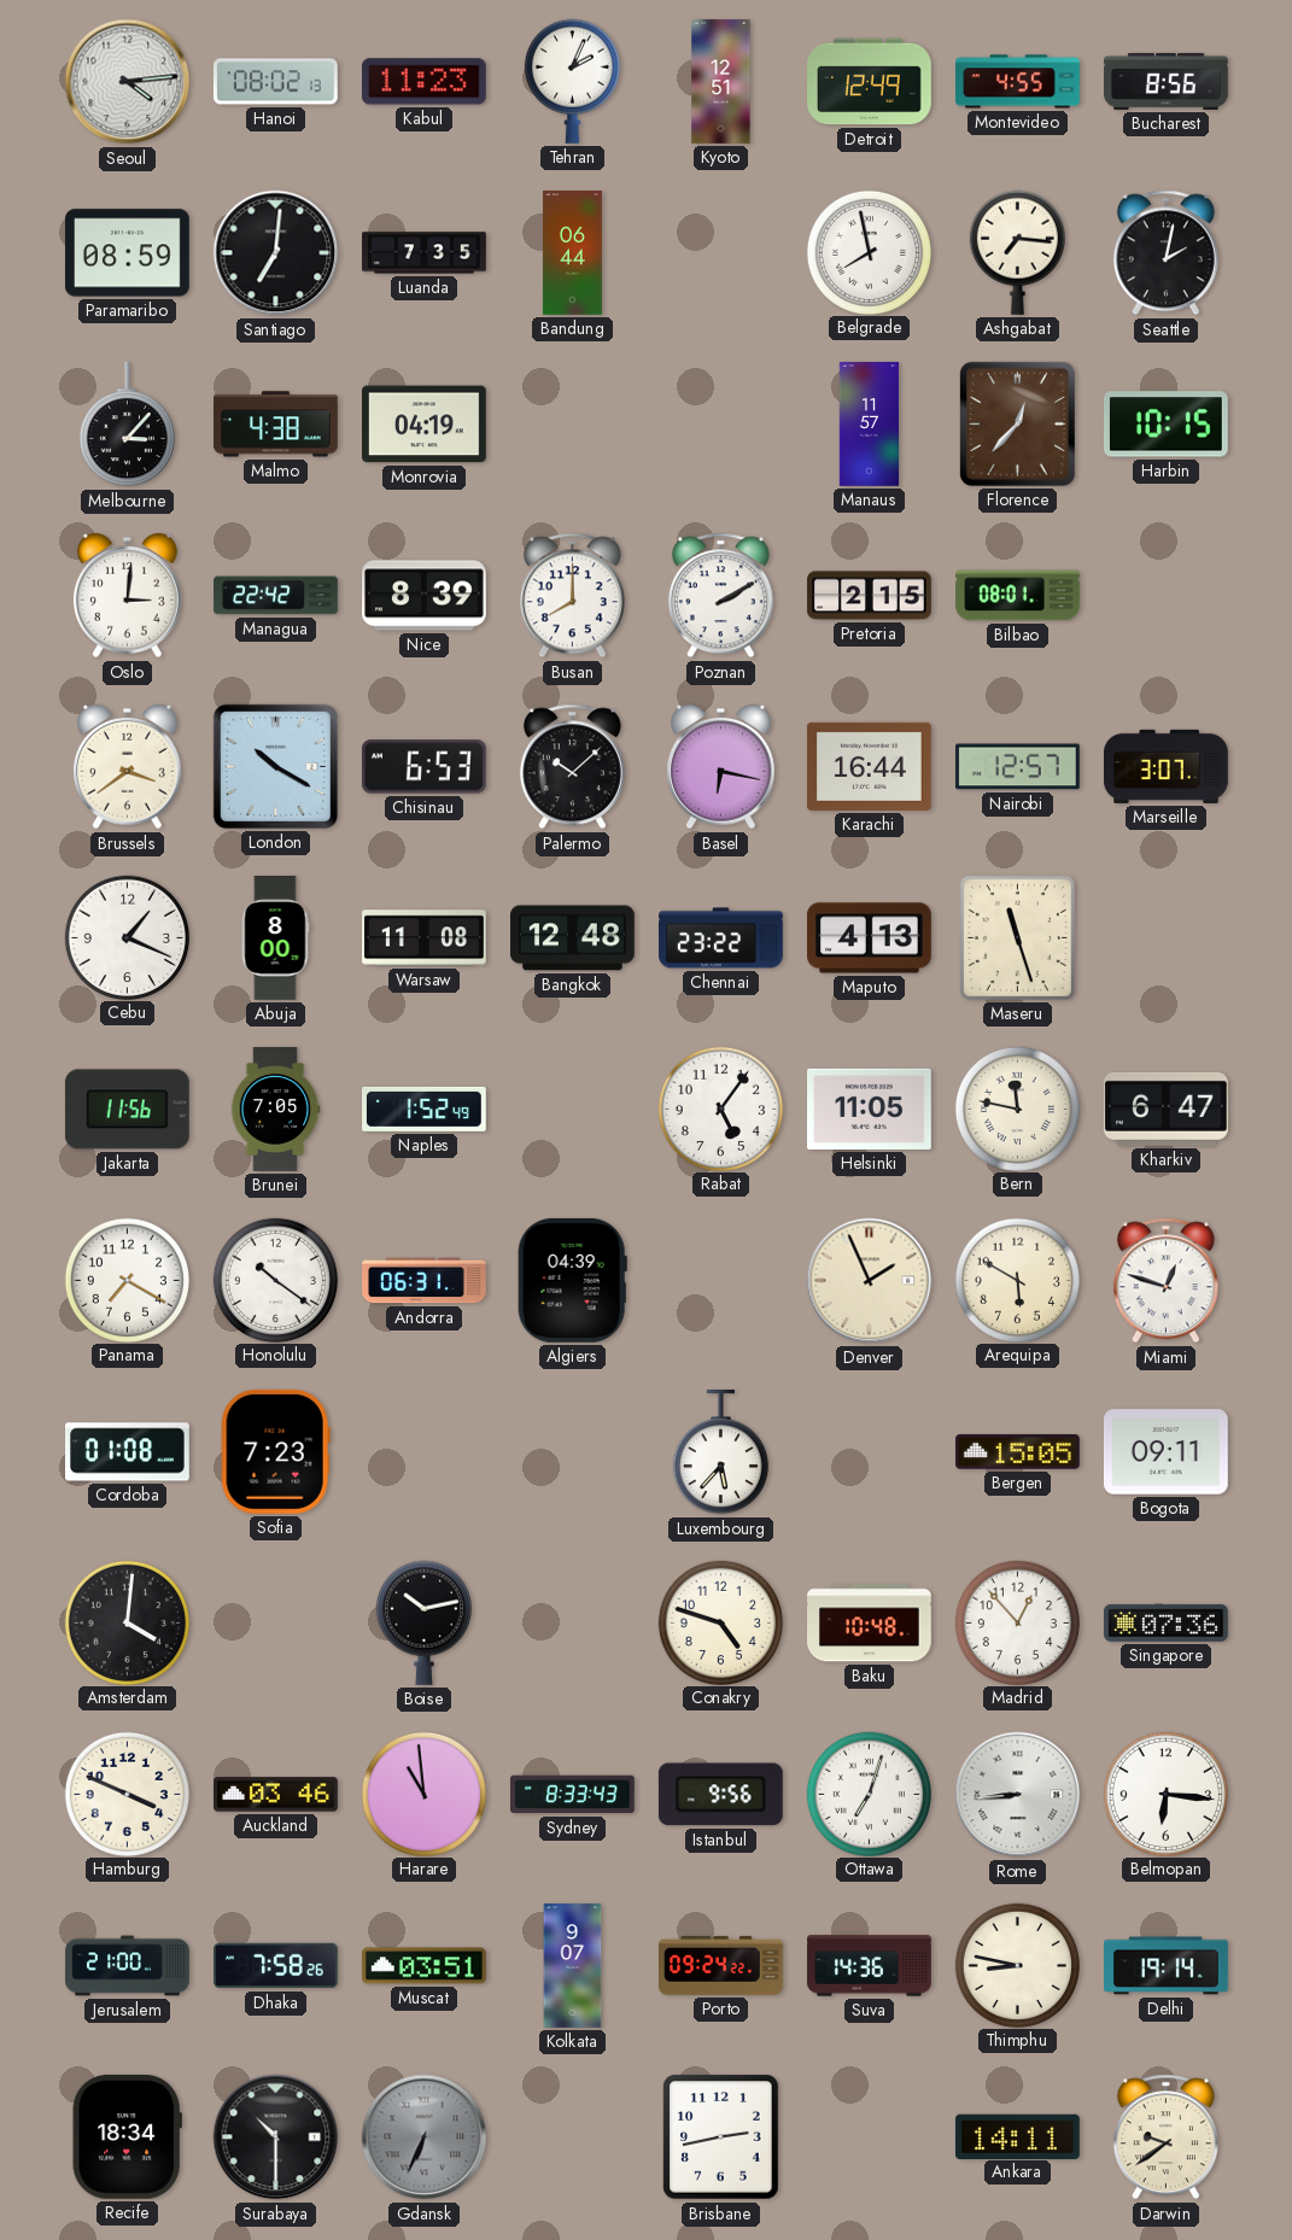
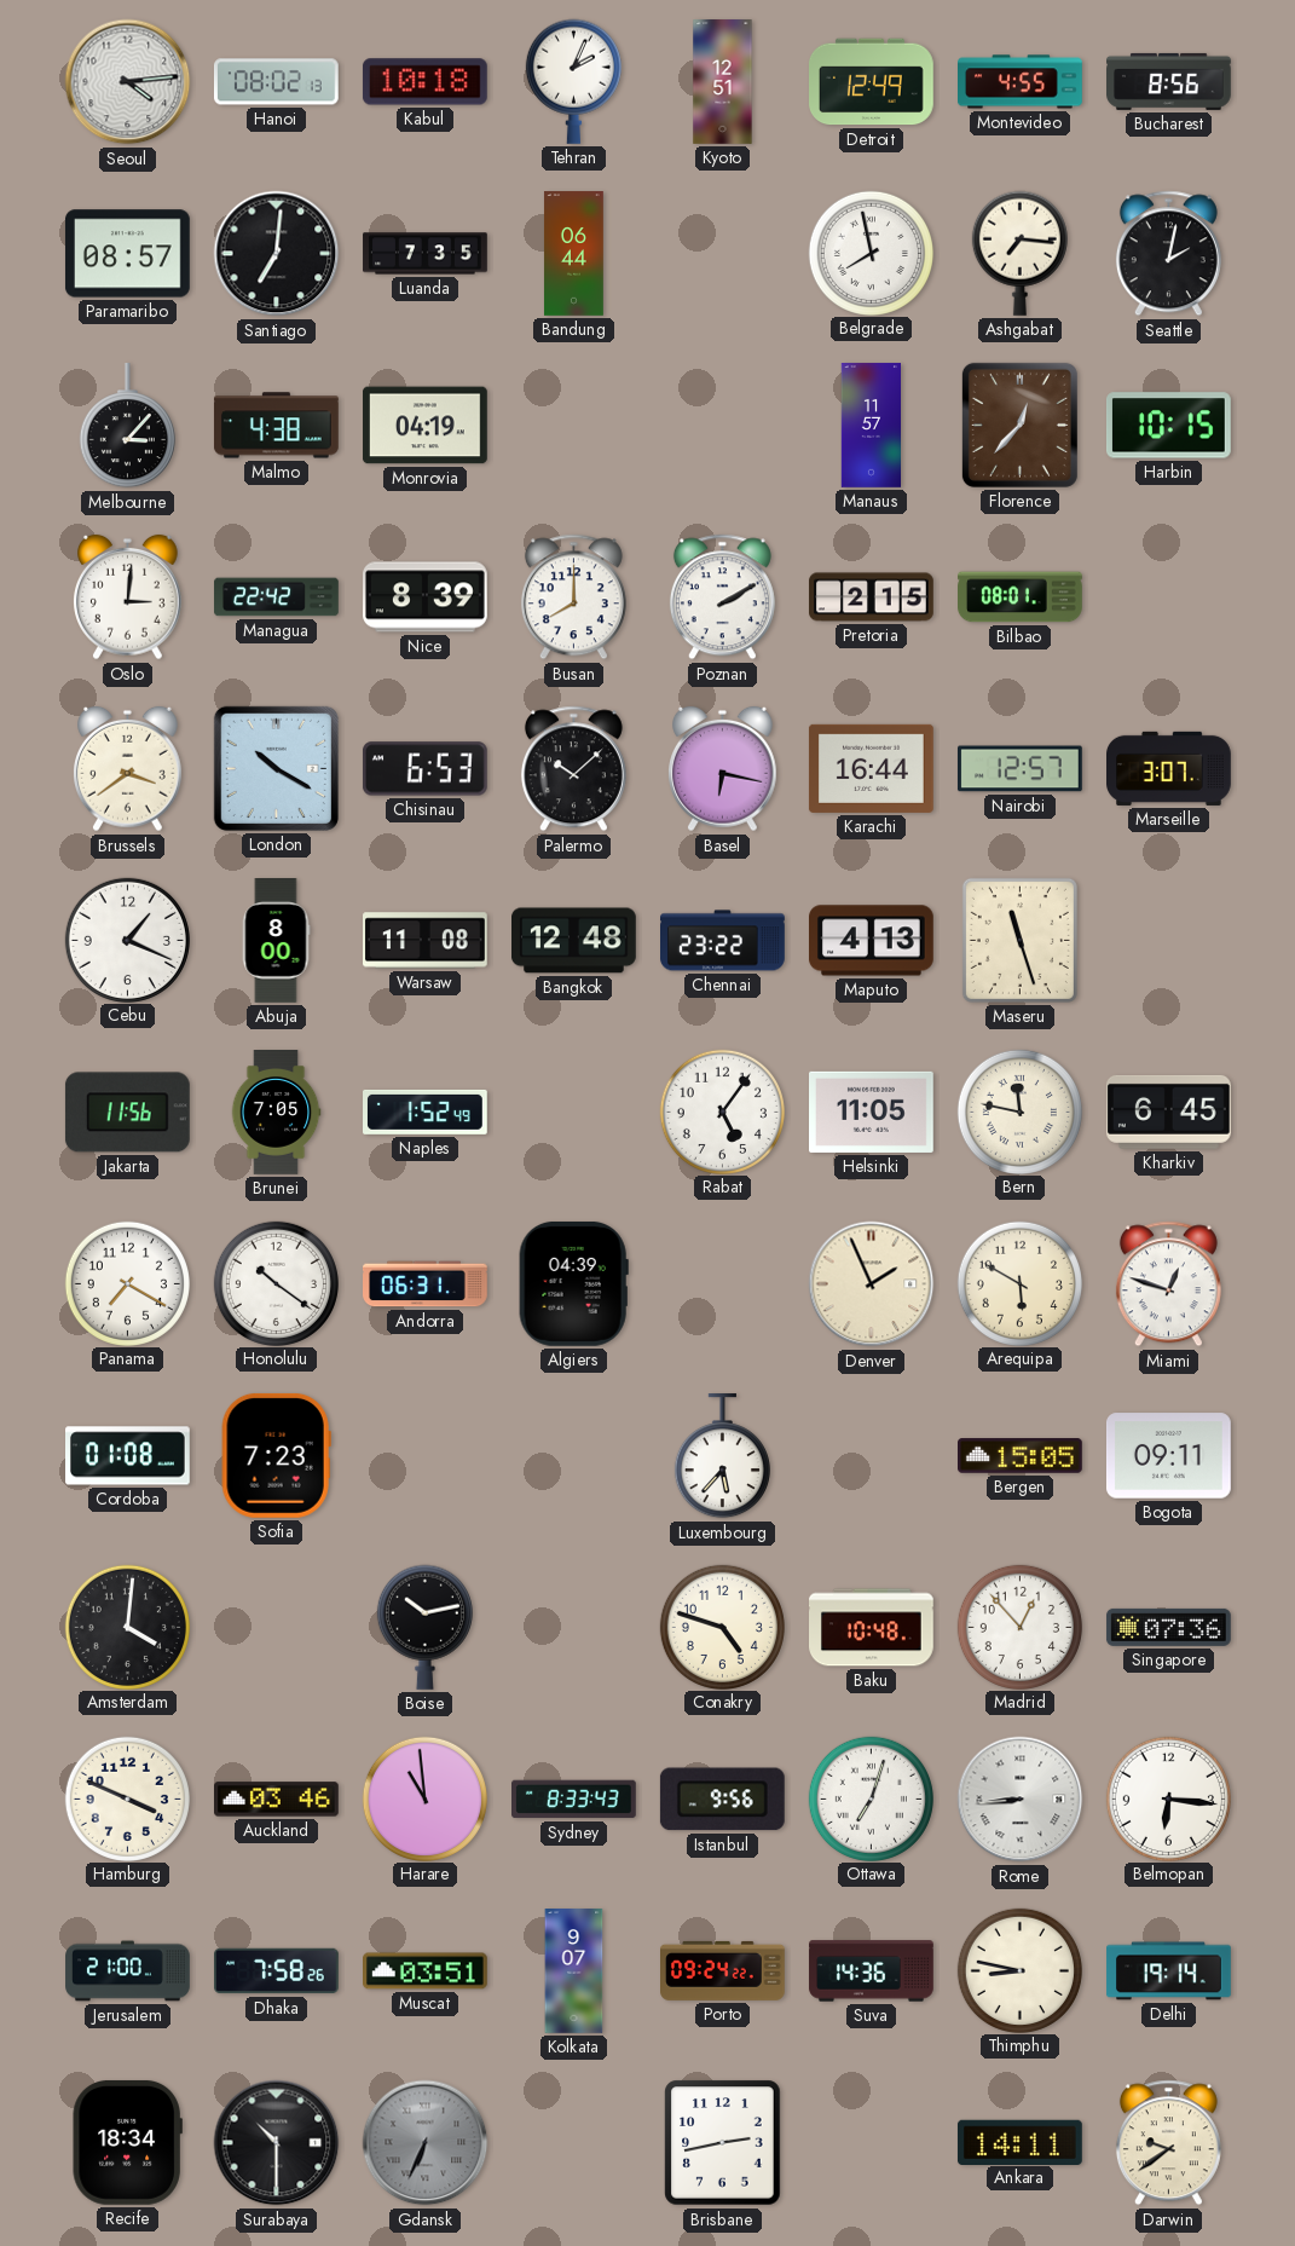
Kabul: 11:23 -> 10:18 (424, 82)
Paramaribo: 08:59 -> 08:57 (127, 254)
Kharkiv: 6:47 -> 6:45 (1168, 1112)
